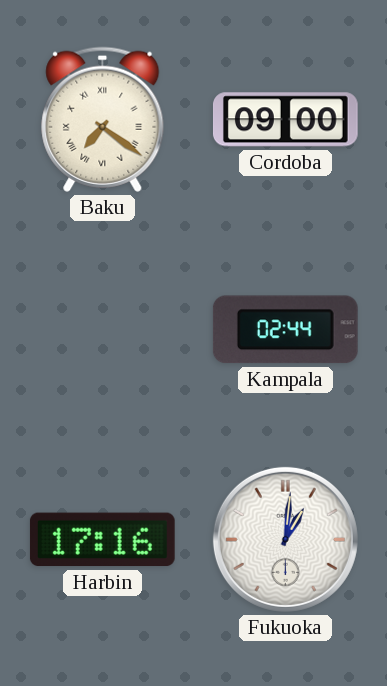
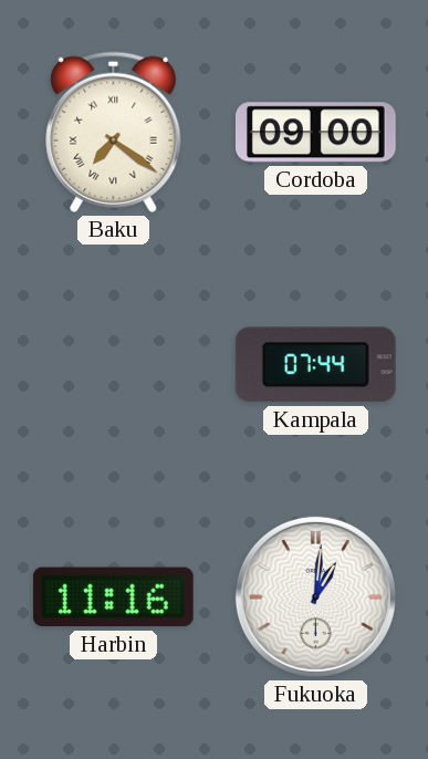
Kampala: 02:44 -> 07:44 (315, 365)
Harbin: 17:16 -> 11:16 (113, 597)
